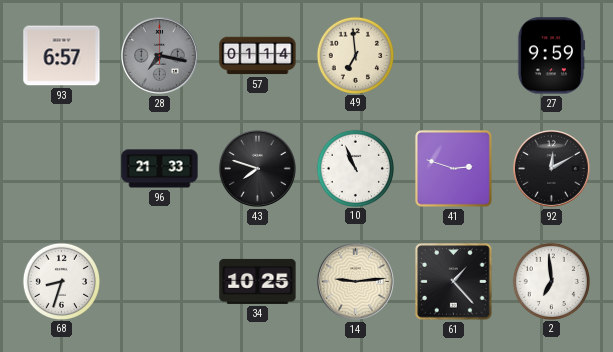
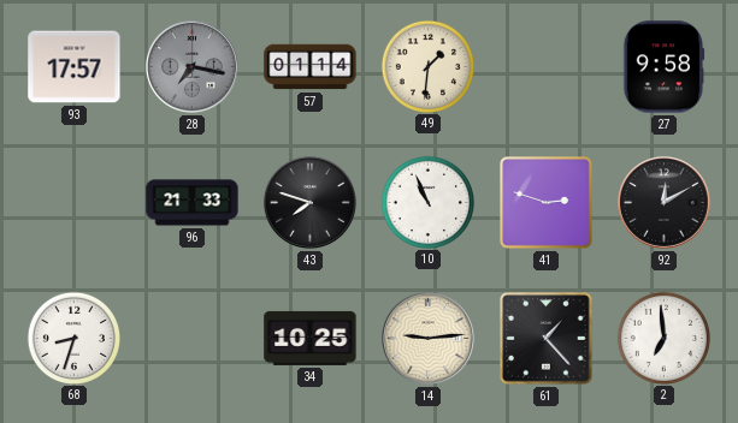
93: 6:57 -> 17:57 (75, 67)
49: 6:59 -> 1:31 (427, 66)
27: 9:59 -> 9:58 (663, 67)
